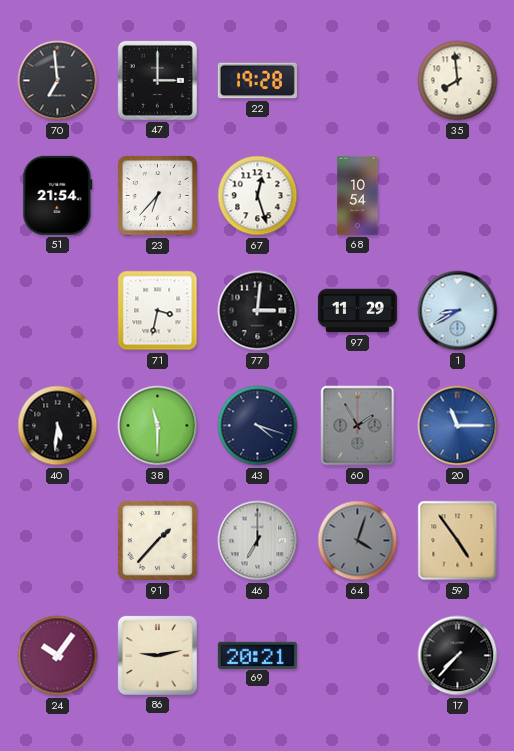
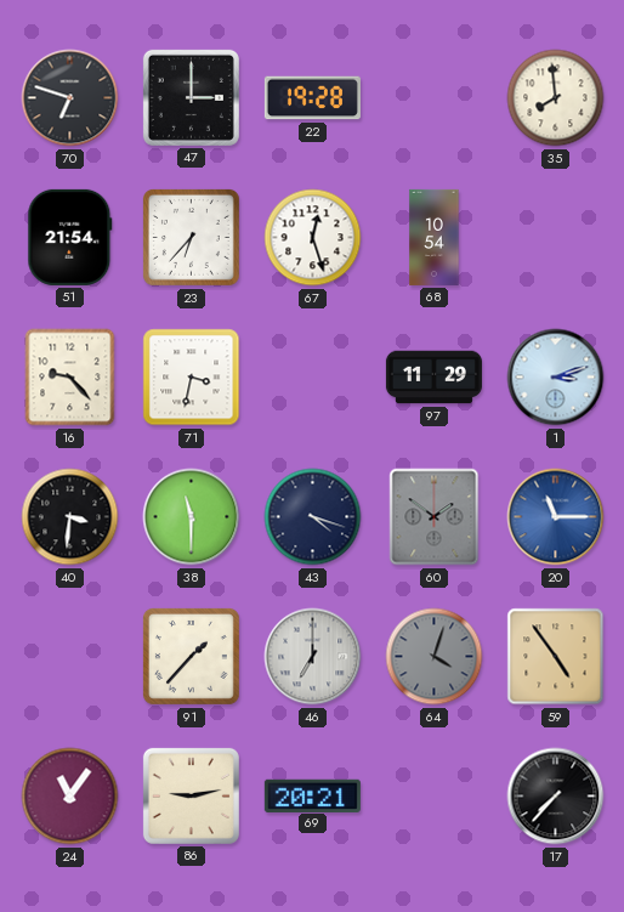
70: 6:59 -> 6:48 (70, 98)
16: none -> 9:23 (70, 378)
77: 3:01 -> none (258, 311)
1: 8:40 -> 3:12 (556, 378)
40: 5:31 -> 3:31 (70, 517)
60: 1:55 -> 1:51 (435, 517)
24: 10:06 -> 11:06 (70, 797)
